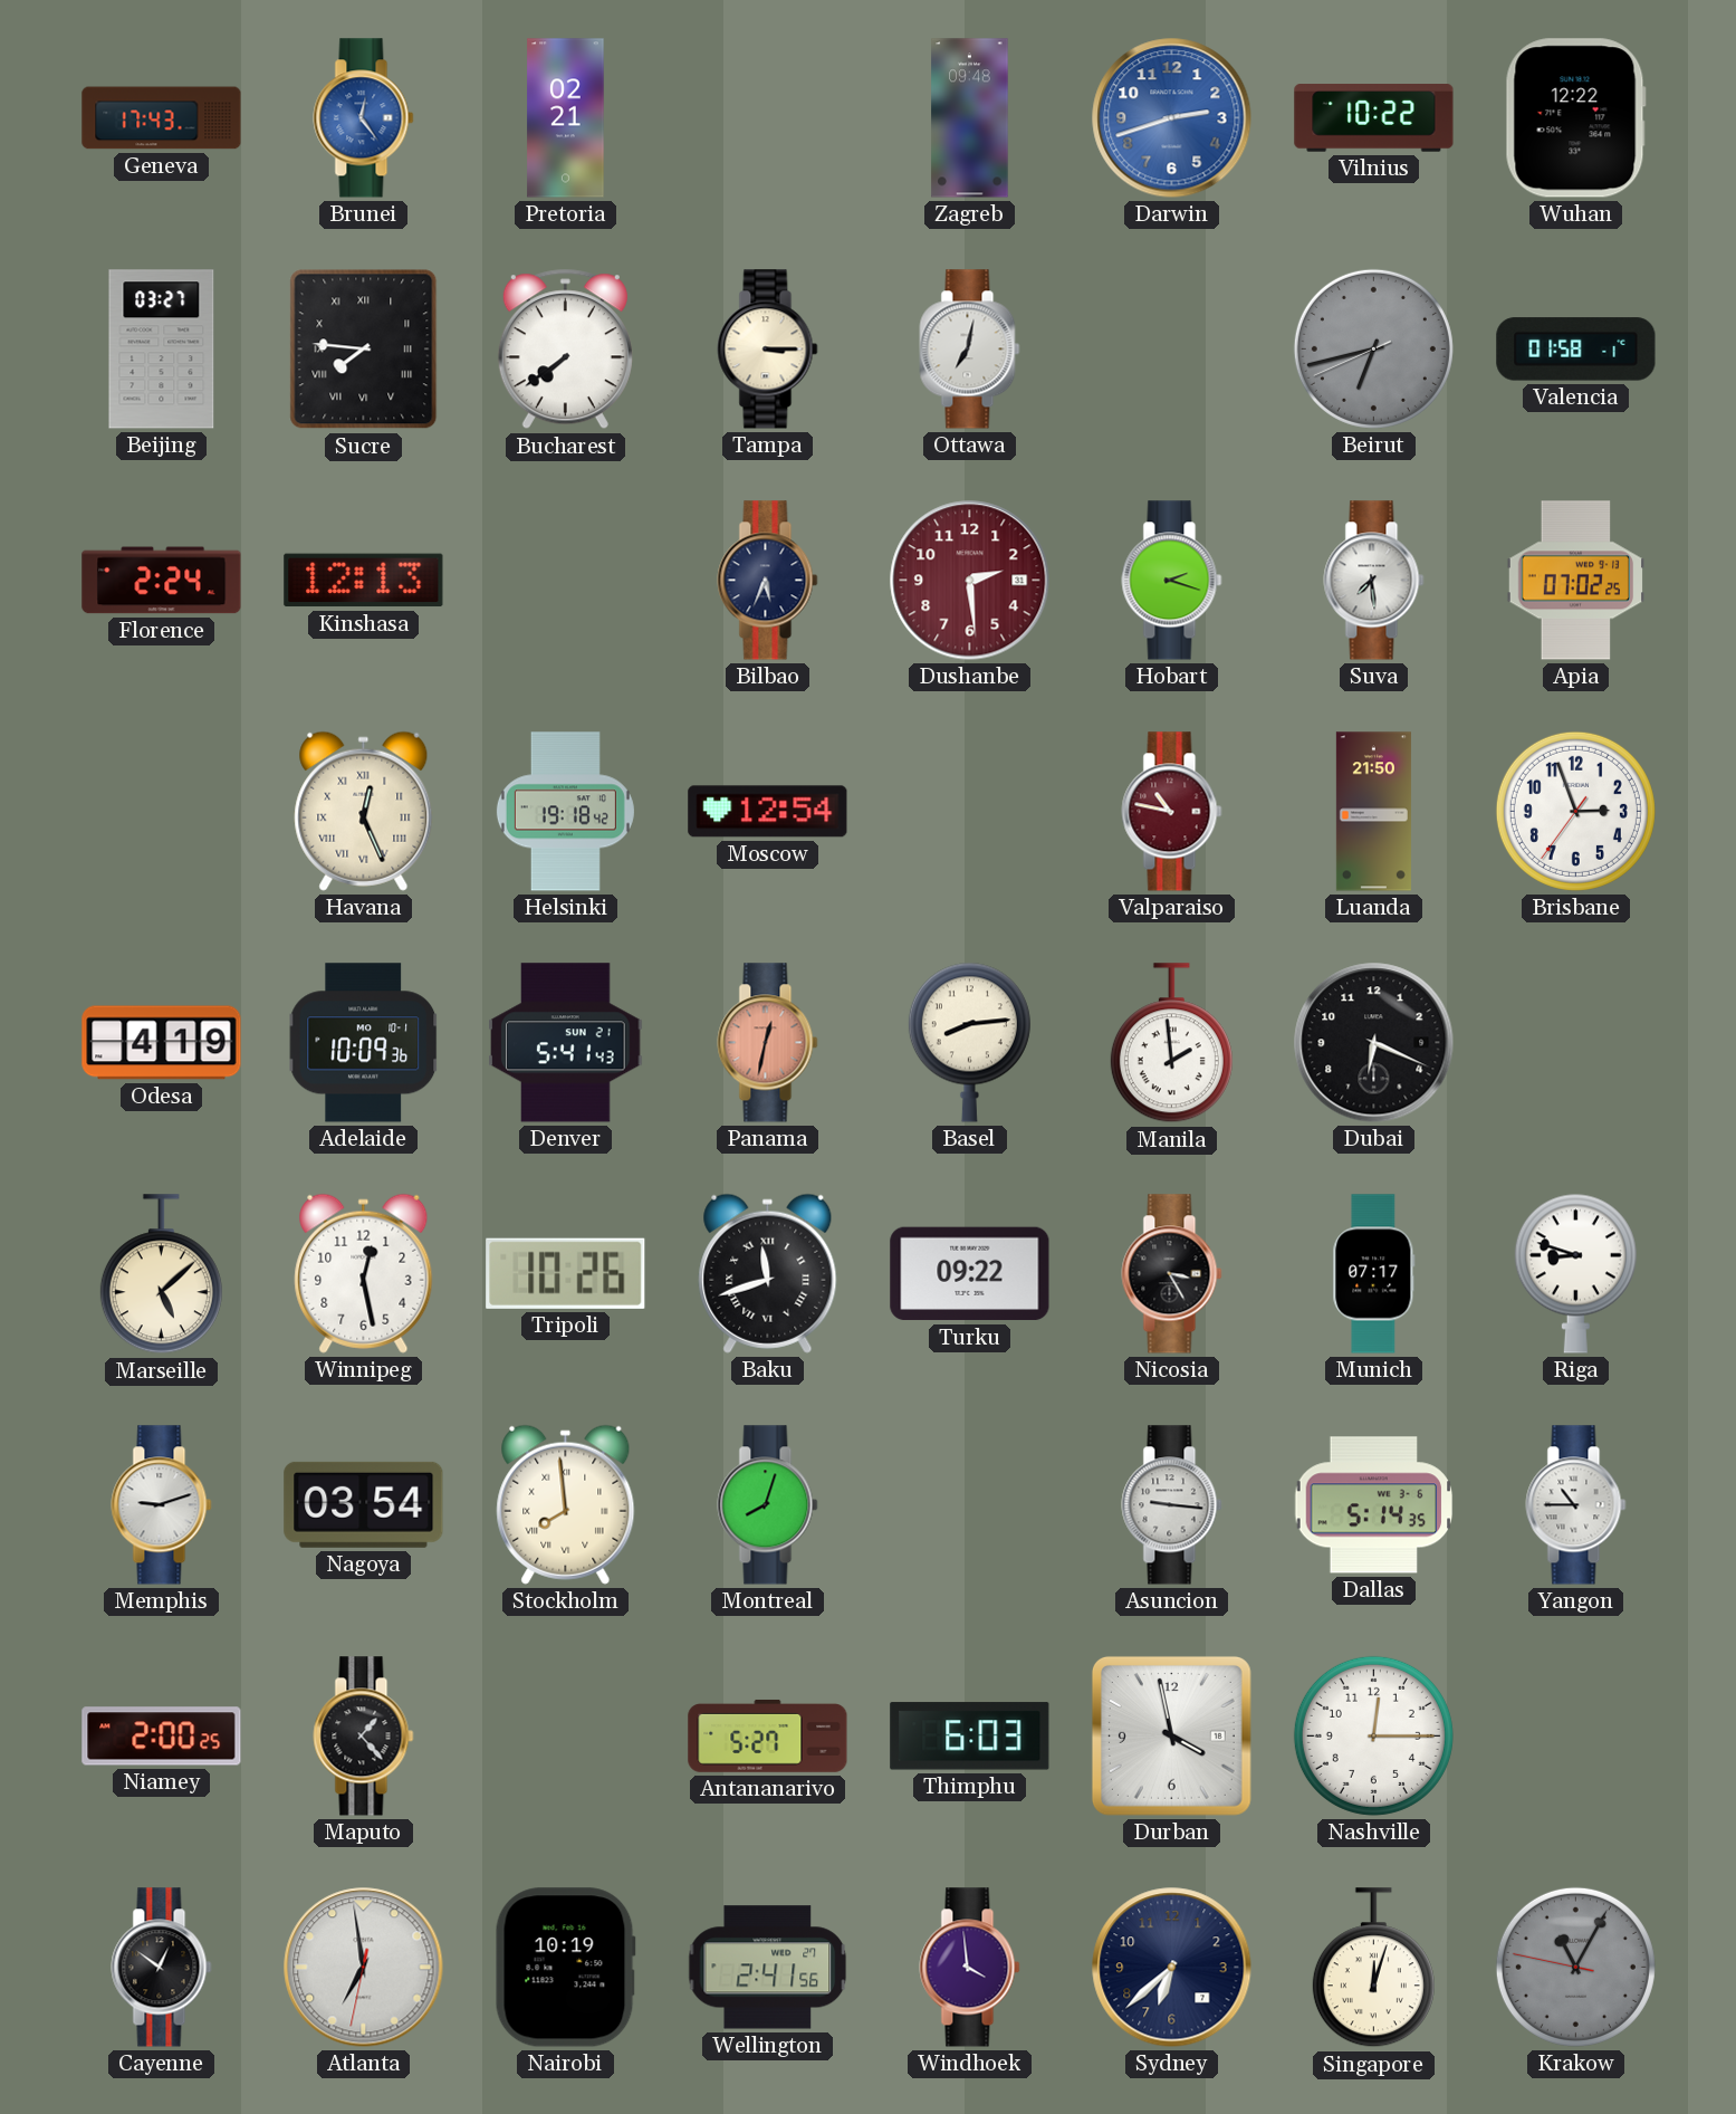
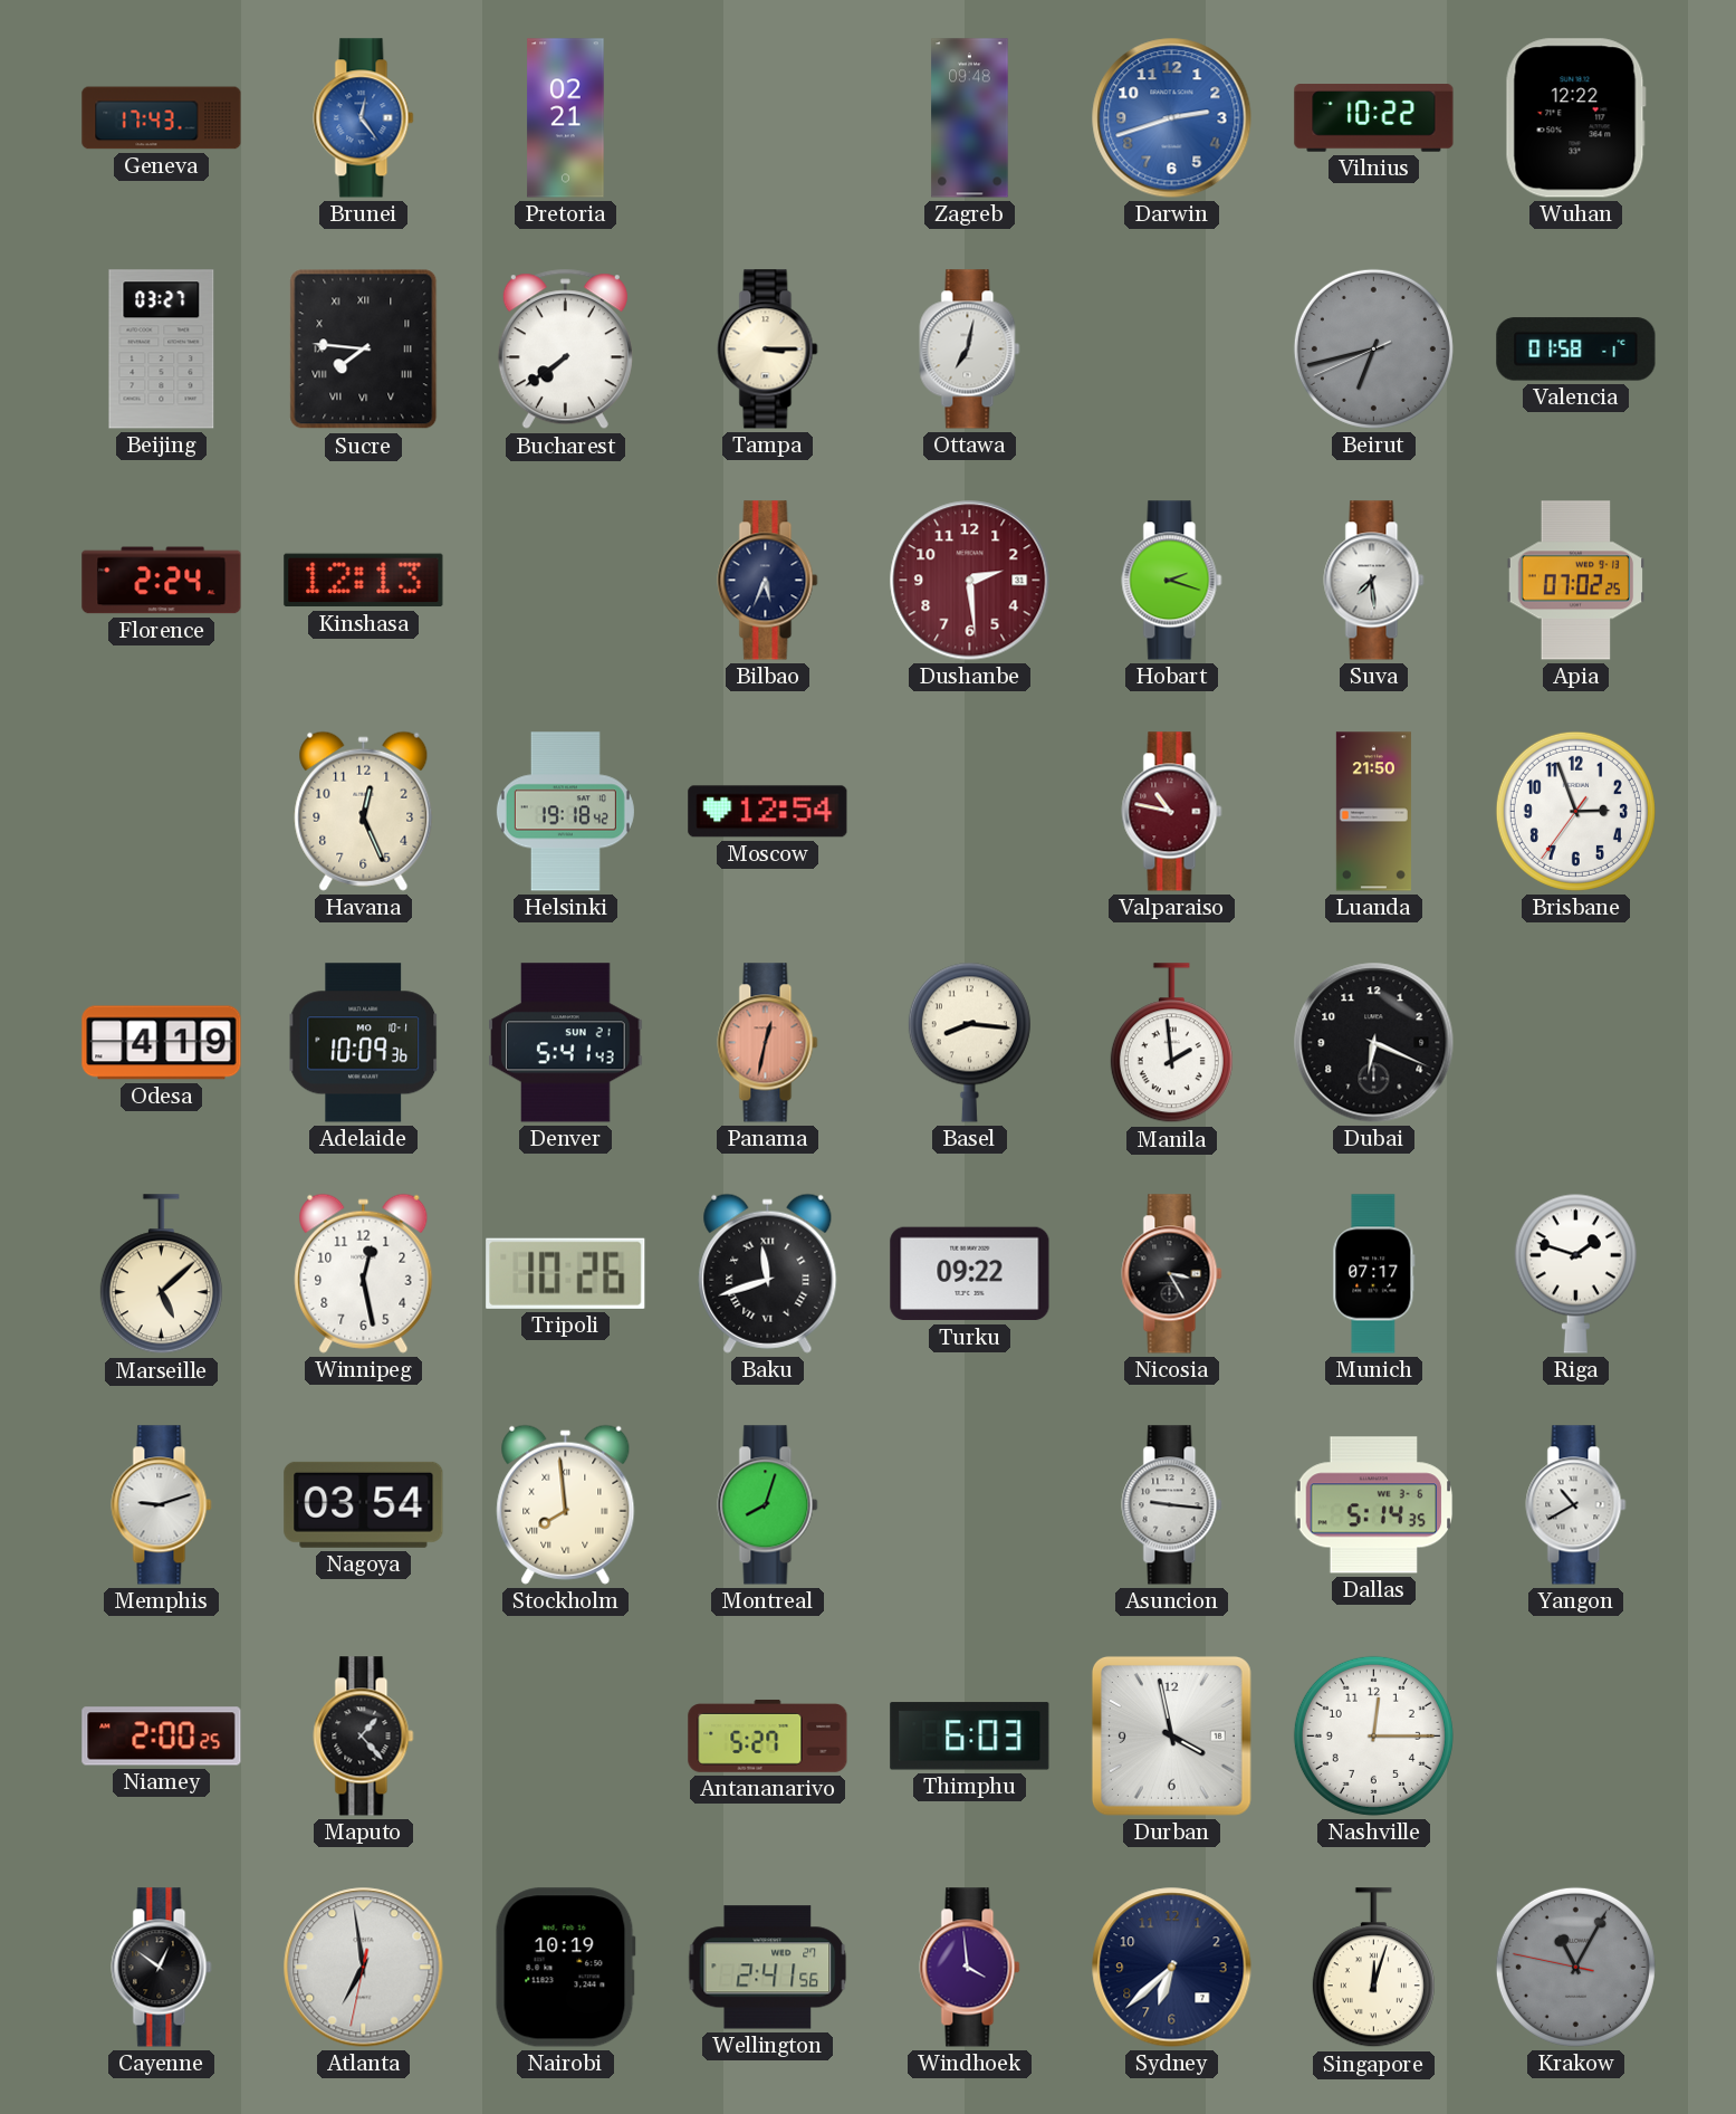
Havana numerals: Roman -> Arabic (364, 811)
Basel: 8:14 -> 8:16 (969, 1042)
Riga: 8:48 -> 1:48 (1575, 1273)
Yangon: 10:45 -> 10:40 (1576, 1505)
